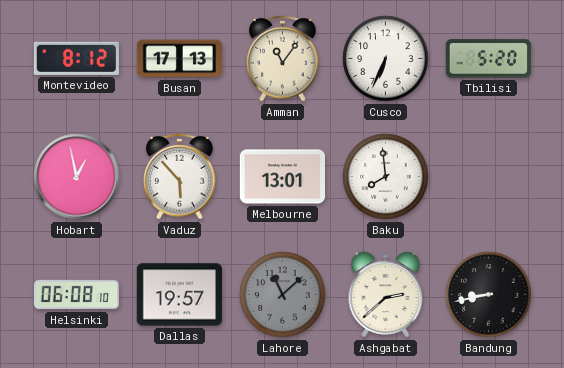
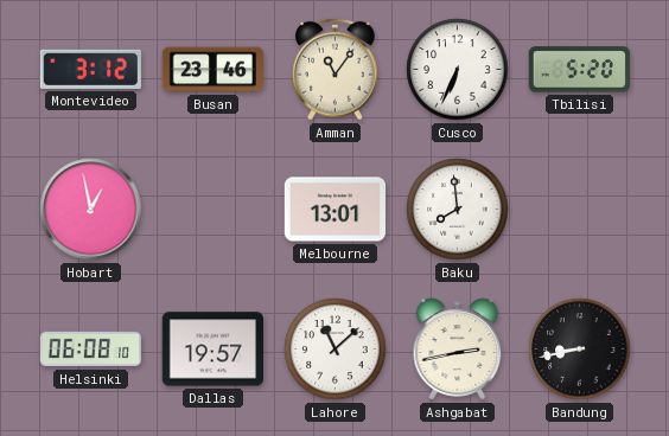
Montevideo: 8:12 -> 3:12 (90, 69)
Busan: 17:13 -> 23:46 (214, 70)
Vaduz: 5:53 -> none (180, 176)
Lahore dial: grey -> white (336, 350)
Ashgabat: 2:38 -> 2:43 (458, 350)
